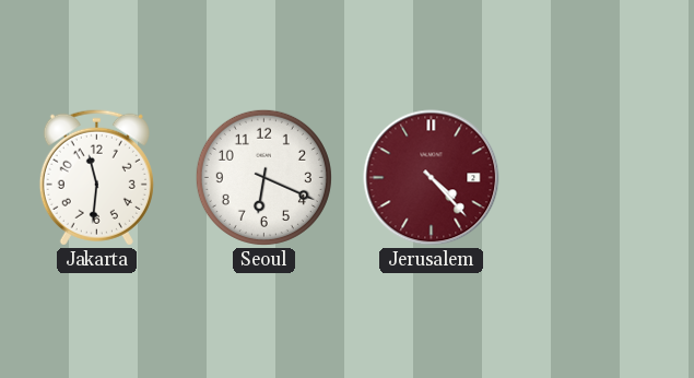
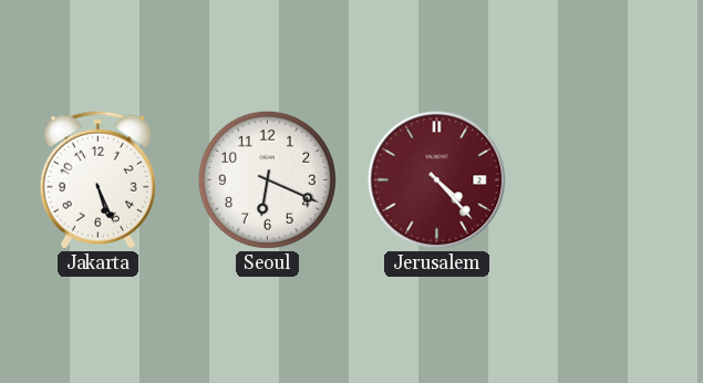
Jakarta: 11:31 -> 5:26 (97, 179)
